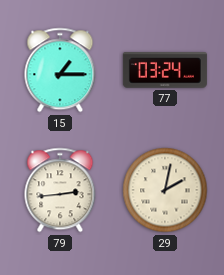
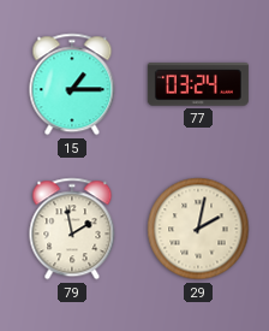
79: 2:44 -> 1:58 (72, 229)
